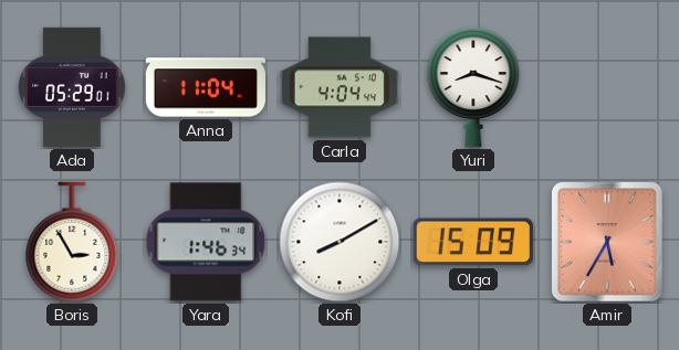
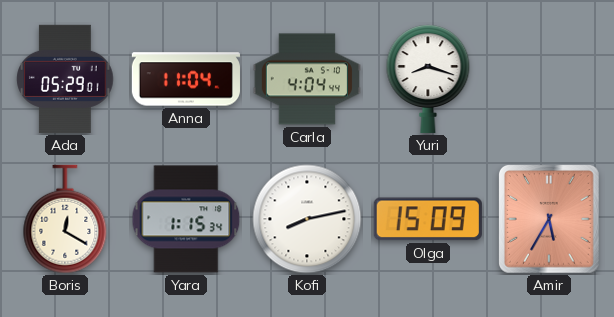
Boris: 2:55 -> 12:20 (65, 219)
Yara: 1:46 -> 1:15 (186, 219)
Kofi: 8:10 -> 8:13 (307, 219)
